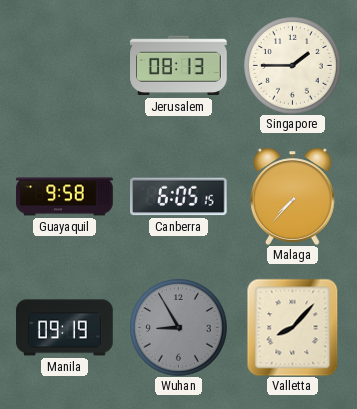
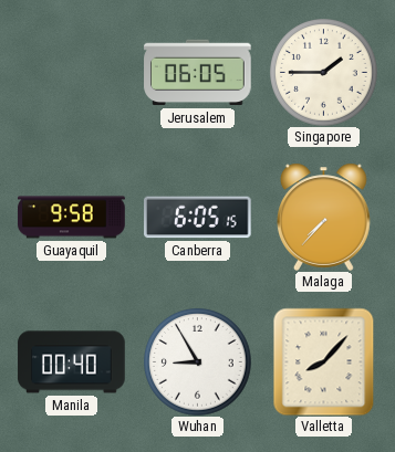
Jerusalem: 08:13 -> 06:05 (198, 73)
Manila: 09:19 -> 00:40 (72, 362)
Wuhan dial: grey -> white (198, 362)
